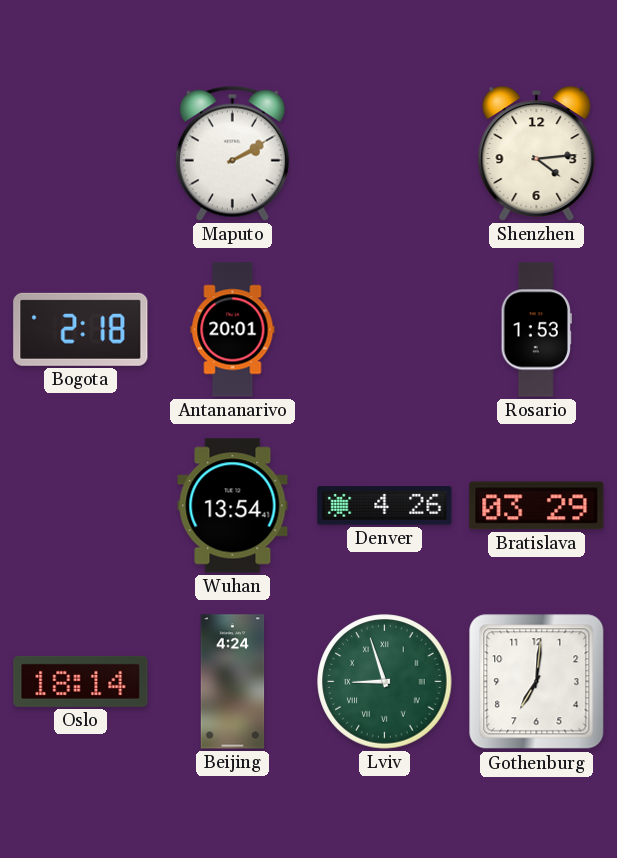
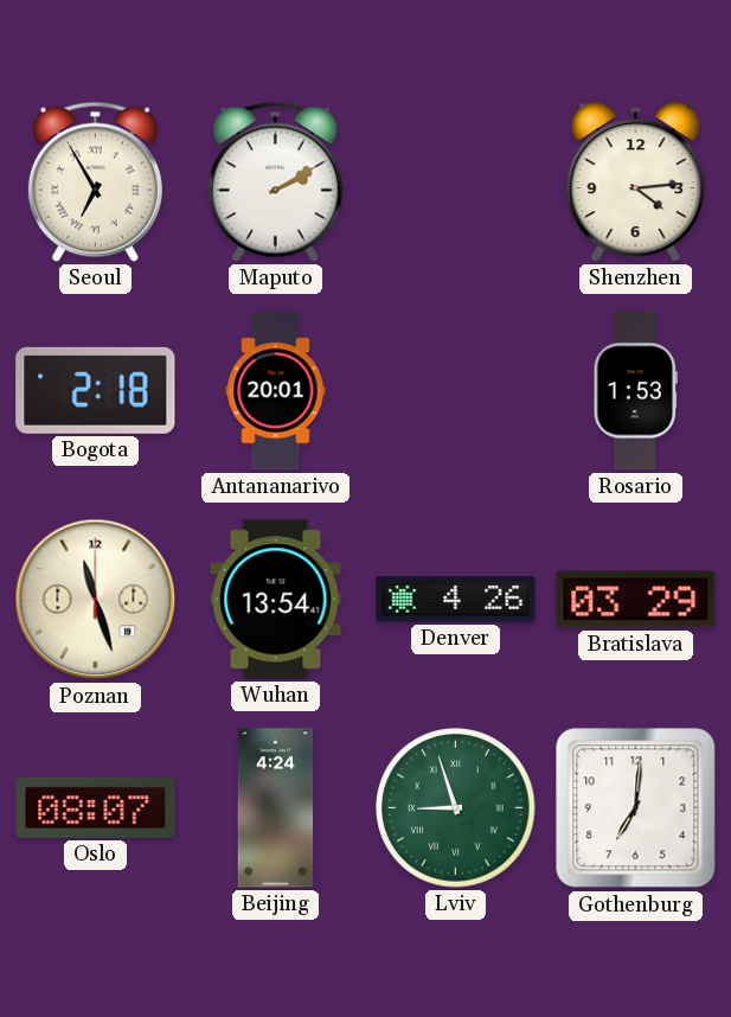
Seoul: none -> 6:55 (95, 181)
Poznan: none -> 11:27 (96, 600)
Oslo: 18:14 -> 08:07 (96, 807)
